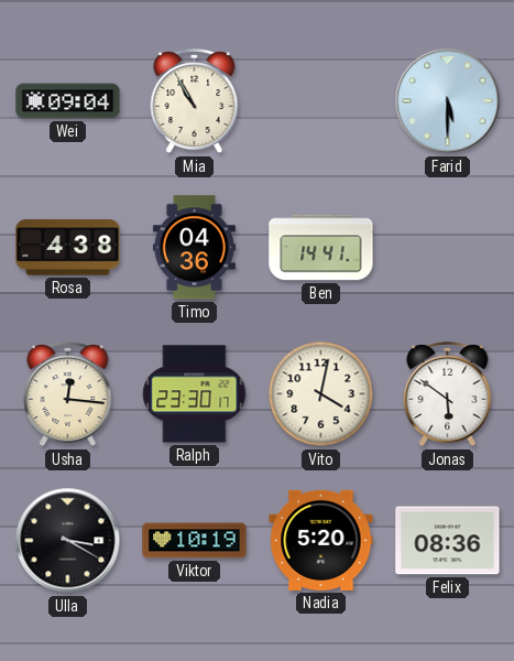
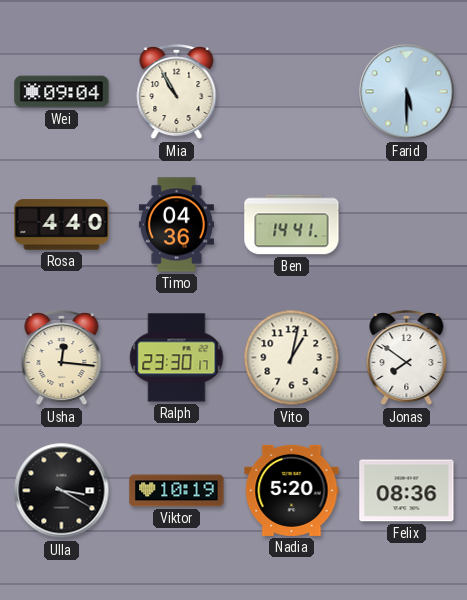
Rosa: 4:38 -> 4:40 (62, 225)
Vito: 4:02 -> 1:02 (292, 358)
Jonas: 5:51 -> 7:51 (407, 359)
